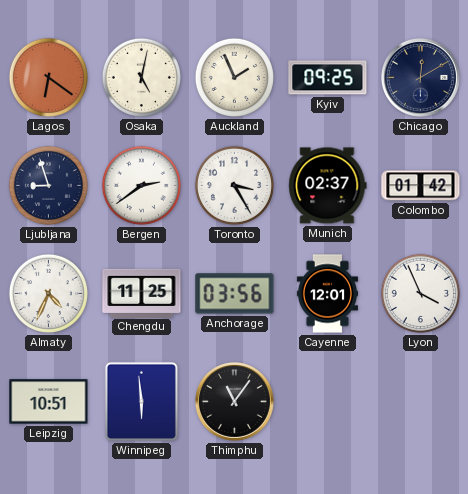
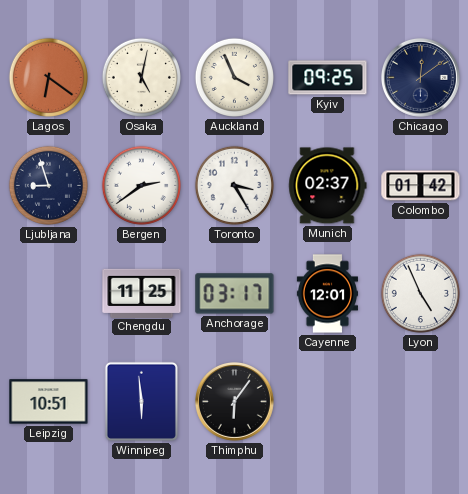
Auckland: 1:56 -> 3:56 (234, 77)
Chicago: 12:10 -> 12:09 (420, 77)
Almaty: 4:34 -> none (48, 293)
Anchorage: 03:56 -> 03:17 (235, 294)
Lyon: 3:56 -> 4:56 (420, 293)
Thimphu: 11:06 -> 6:06 (234, 401)
